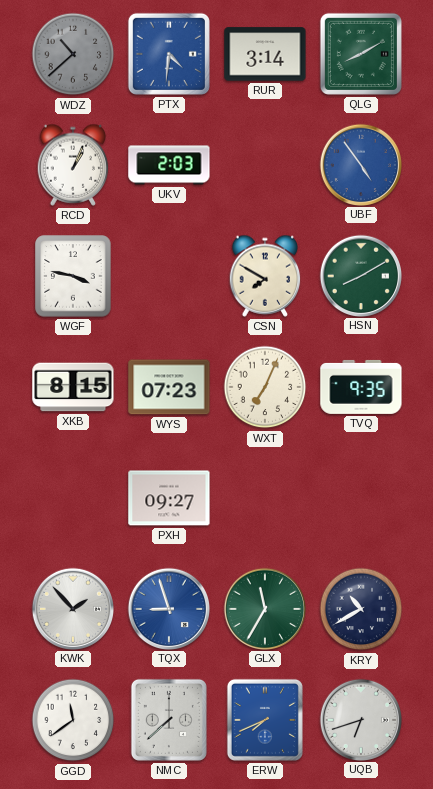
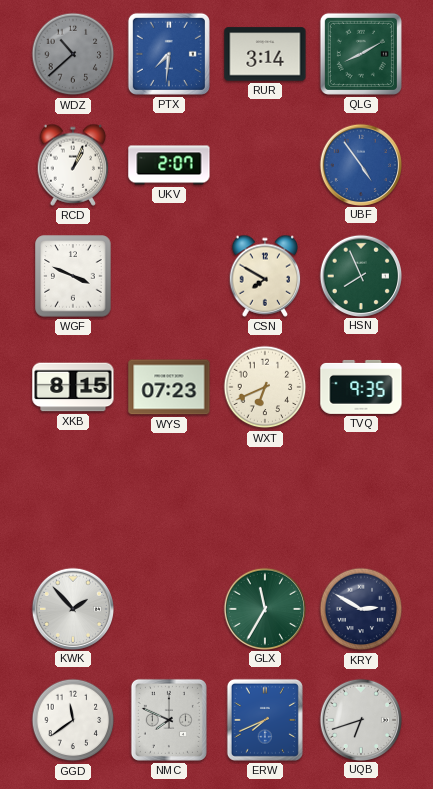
PTX: 4:31 -> 7:31 (169, 54)
UKV: 2:03 -> 2:07 (169, 165)
WGF: 3:47 -> 3:49 (73, 276)
HSN: 8:10 -> 7:56 (360, 275)
WXT: 7:04 -> 6:41 (265, 387)
PXH: 09:27 -> none (169, 498)
TQX: 8:57 -> none (168, 608)
KRY: 10:40 -> 2:50 (361, 609)
NMC: 7:38 -> 7:49 (169, 720)
